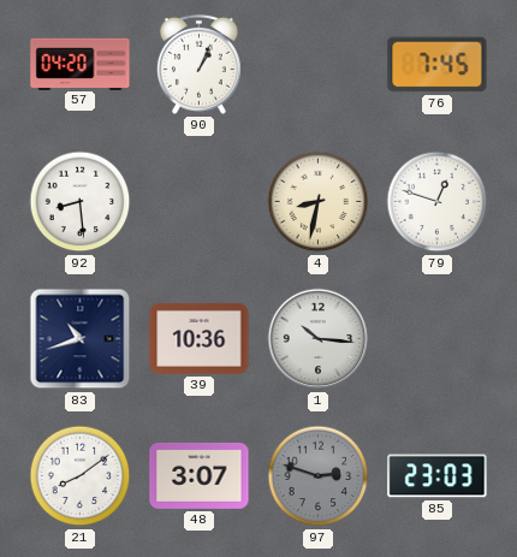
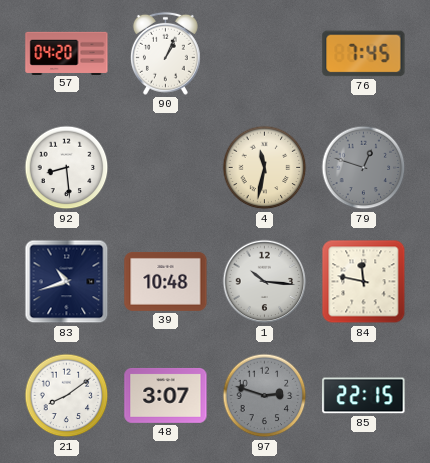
4: 8:32 -> 11:32 (265, 168)
79 dial: white -> grey (364, 168)
39: 10:36 -> 10:48 (166, 281)
84: none -> 11:47 (364, 282)
85: 23:03 -> 22:15 (364, 396)
